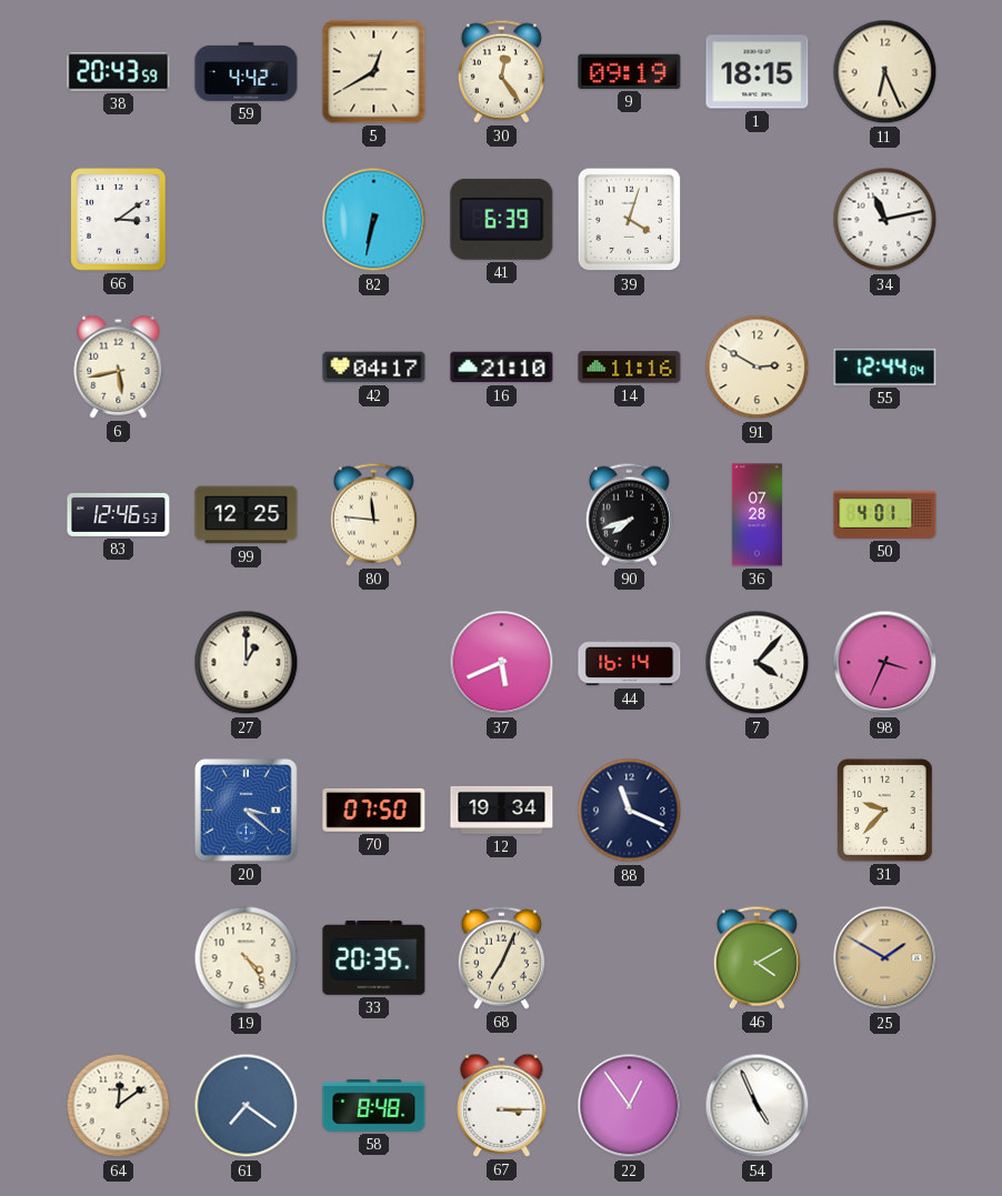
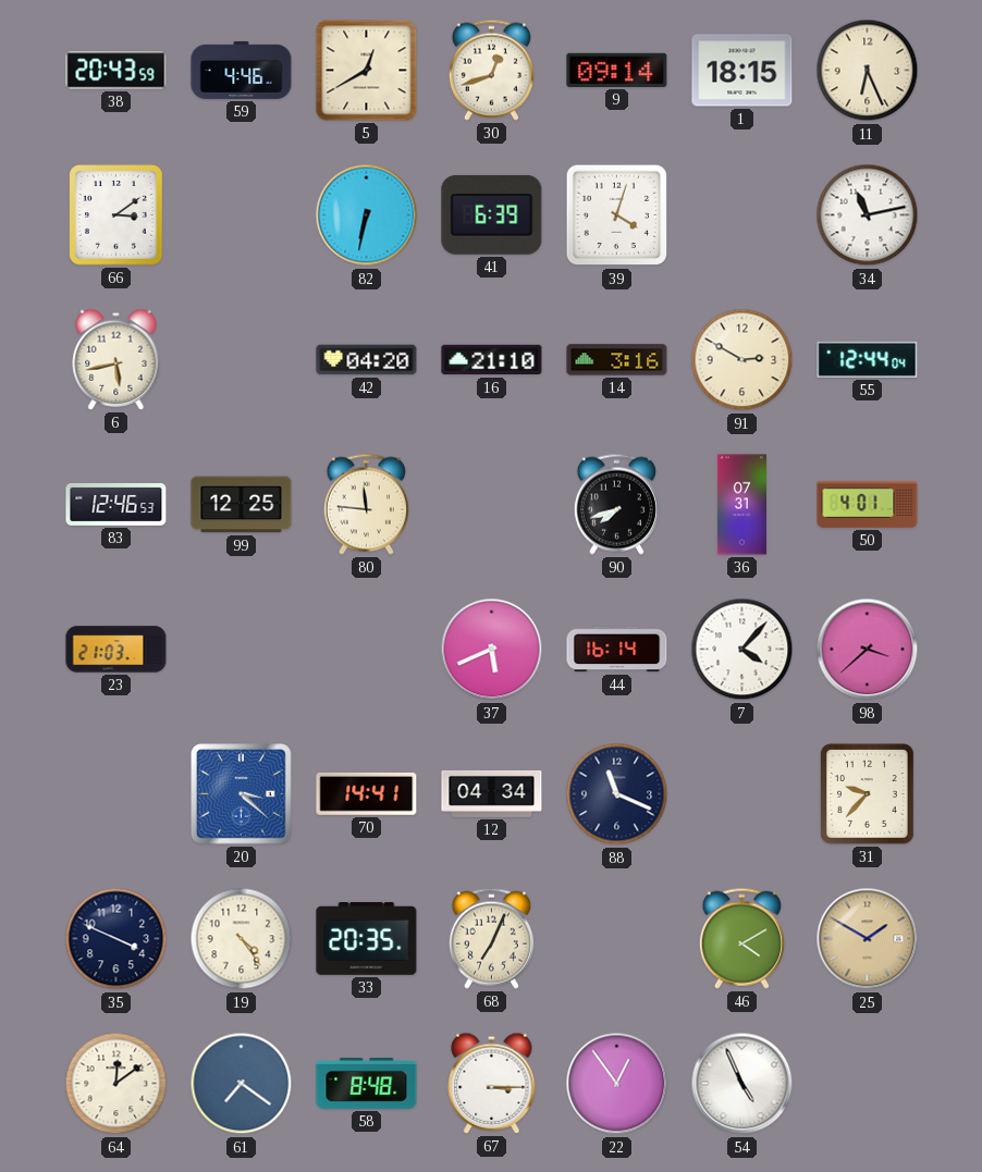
59: 4:42 -> 4:46 (242, 70)
30: 12:24 -> 12:42 (491, 70)
9: 09:19 -> 09:14 (617, 70)
42: 04:17 -> 04:20 (367, 360)
14: 11:16 -> 3:16 (617, 360)
36: 07:28 -> 07:31 (741, 505)
23: none -> 21:03 (116, 650)
27: 1:00 -> none (247, 663)
98: 3:34 -> 3:38 (868, 650)
70: 07:50 -> 14:41 (367, 793)
12: 19:34 -> 04:34 (492, 793)
35: none -> 3:49 (116, 939)
